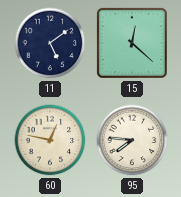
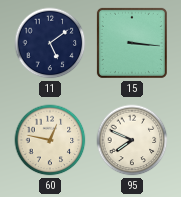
15: 12:22 -> 3:16 (132, 43)
95: 7:46 -> 7:49 (132, 140)
